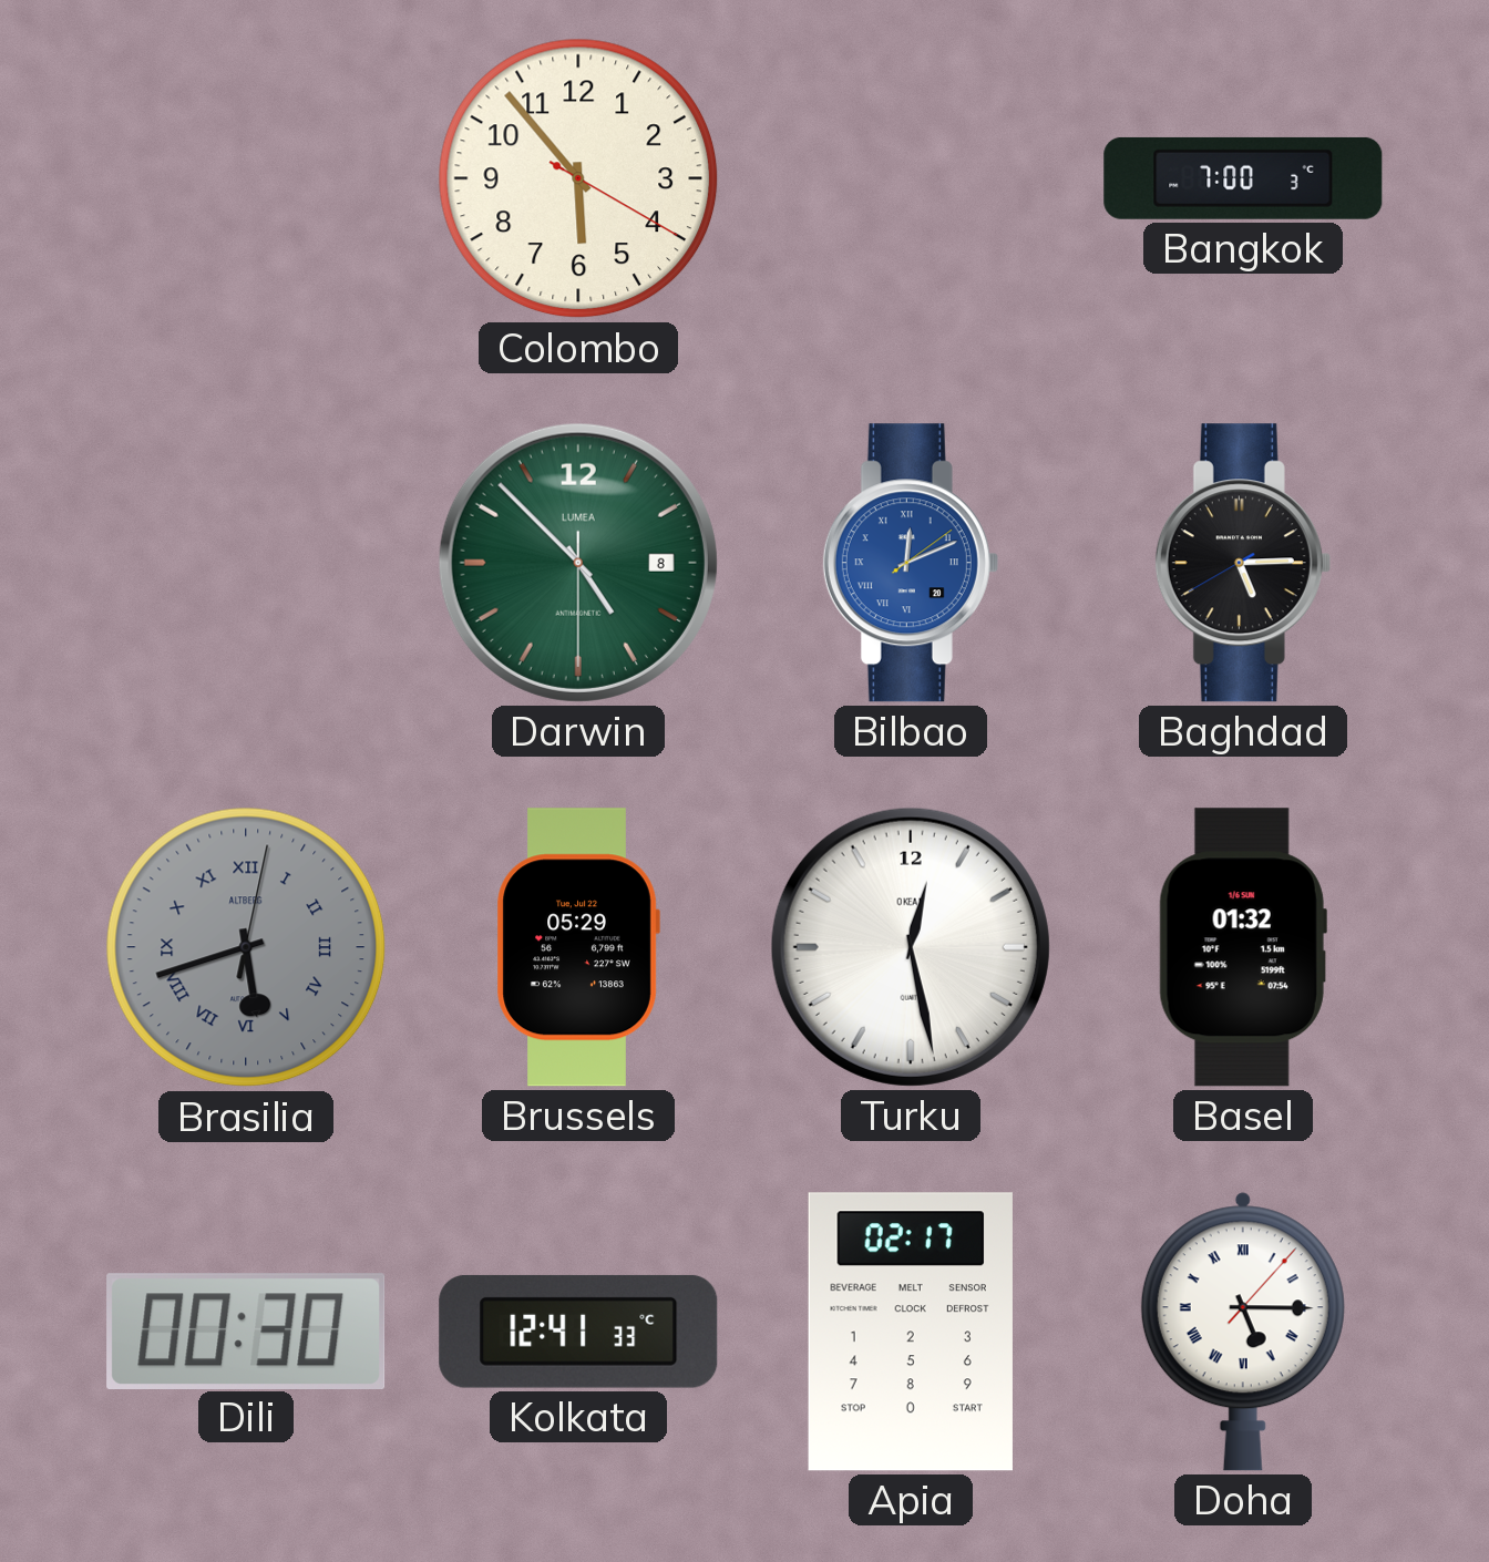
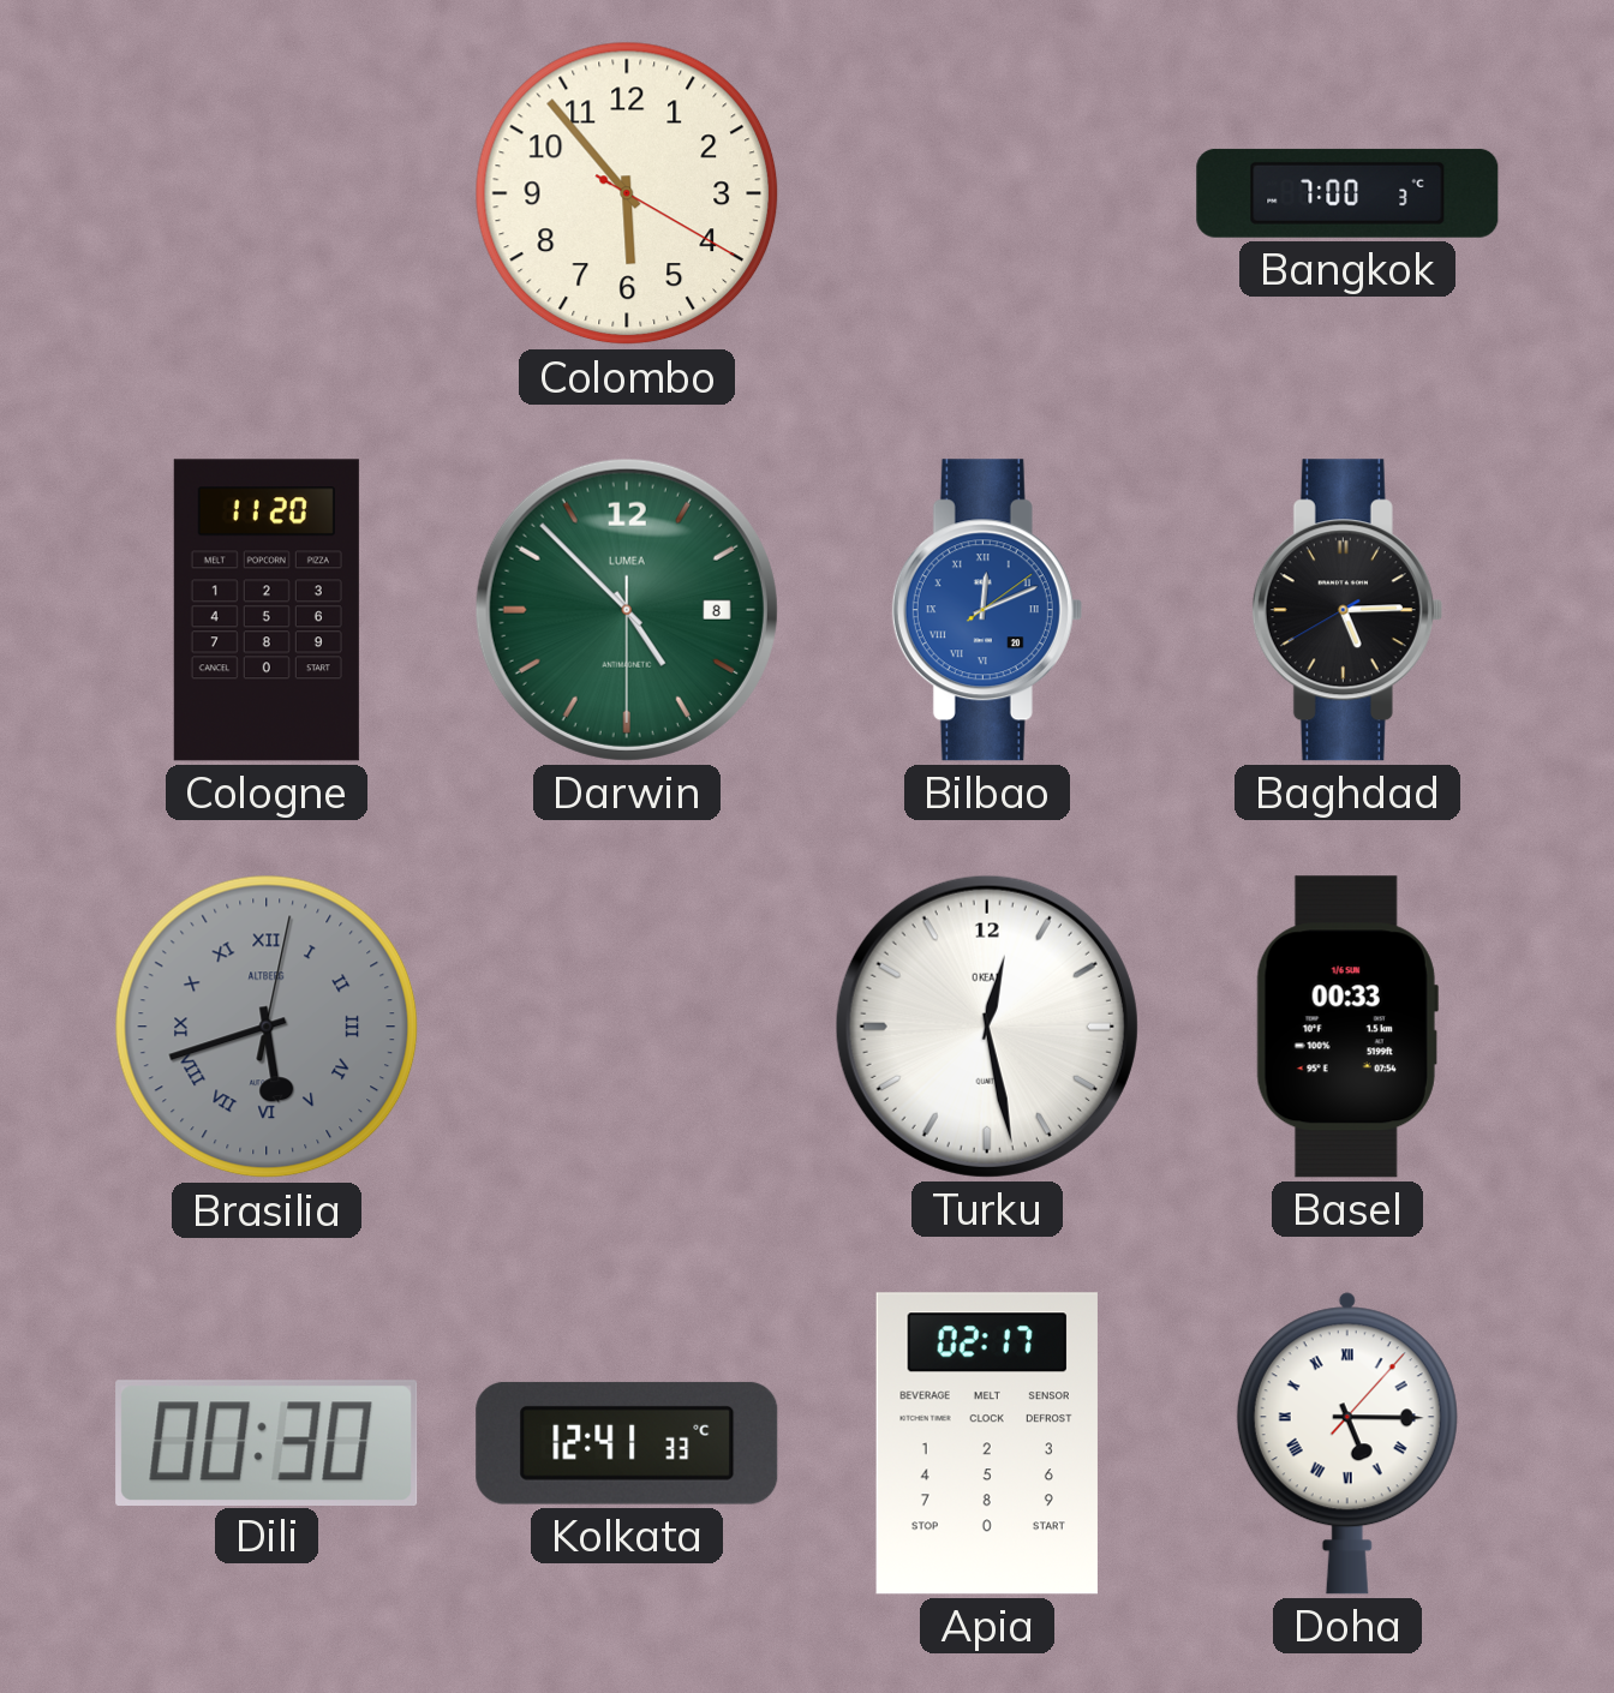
Cologne: none -> 11:20 (267, 610)
Brussels: 05:29 -> none (578, 947)
Basel: 01:32 -> 00:33 (1347, 1027)
